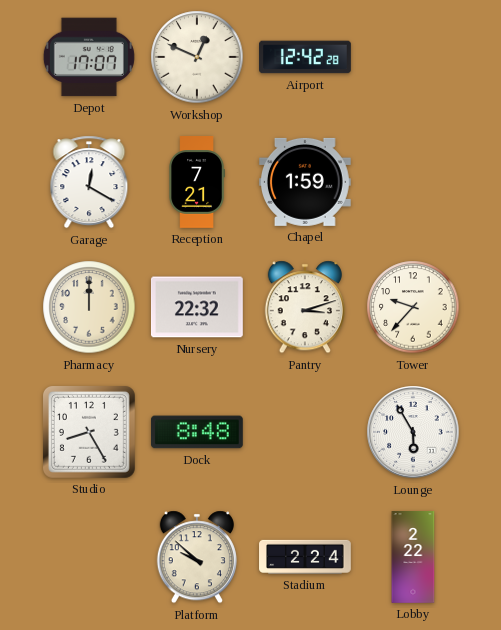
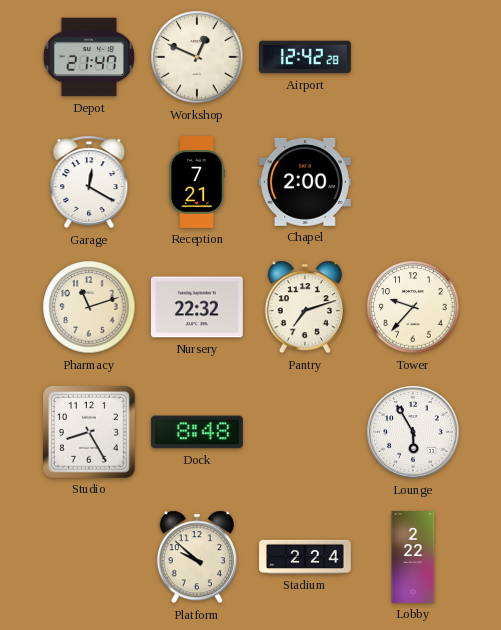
Depot: 17:07 -> 21:47 (89, 57)
Chapel: 1:59 -> 2:00 (305, 182)
Pharmacy: 12:00 -> 11:12 (89, 307)
Pantry: 3:12 -> 7:12 (305, 307)
